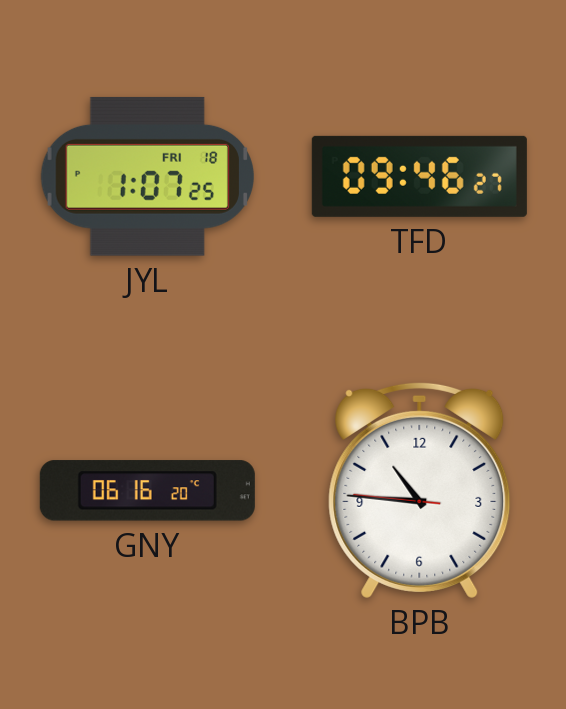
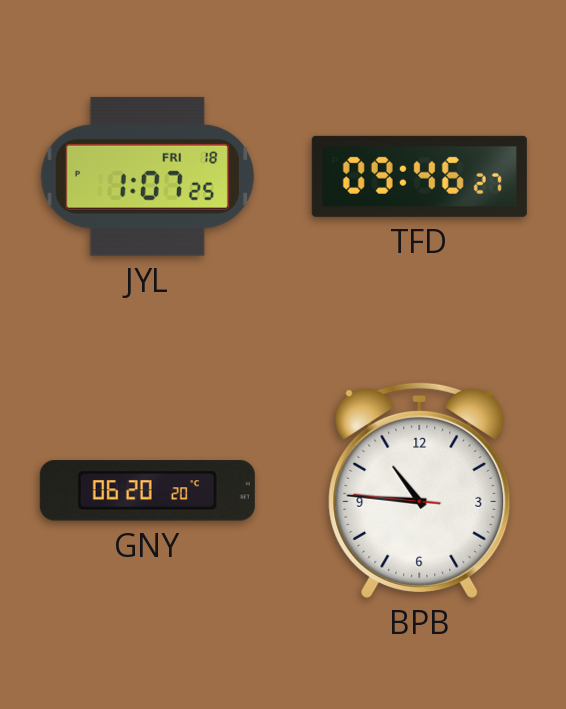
GNY: 06:16 -> 06:20 (147, 491)
